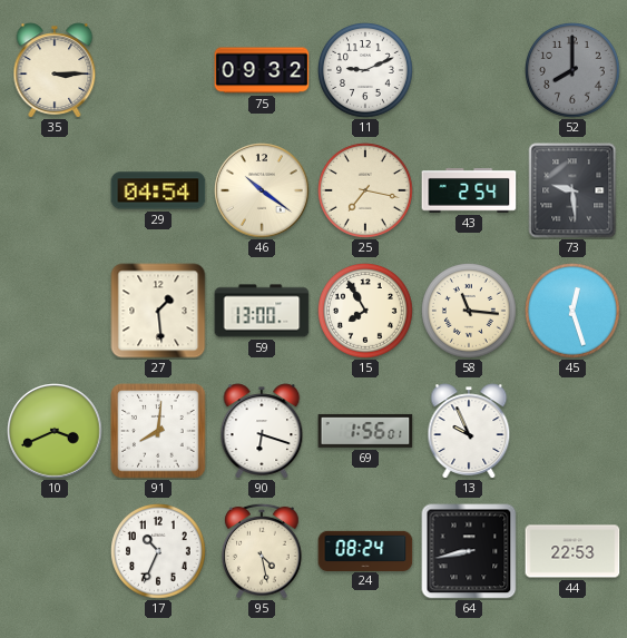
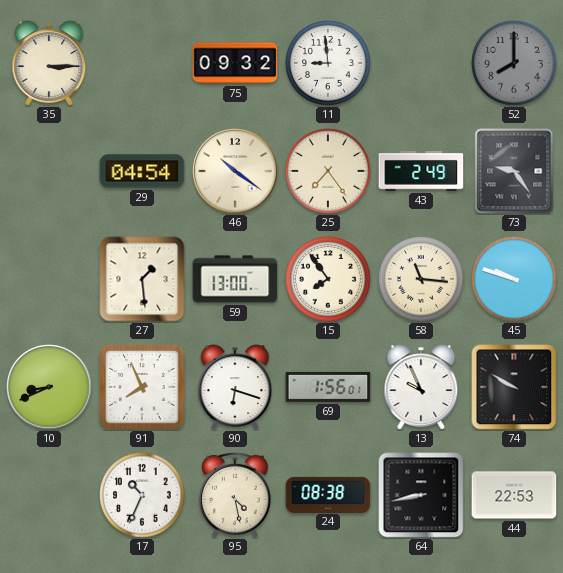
11: 9:11 -> 8:59 (329, 64)
25: 7:17 -> 7:24 (329, 172)
43: 2:54 -> 2:49 (421, 171)
73: 9:29 -> 9:24 (514, 171)
15: 7:55 -> 7:54 (329, 280)
45: 12:27 -> 9:48 (515, 280)
10: 3:41 -> 8:41 (49, 387)
91: 8:01 -> 7:56 (142, 387)
74: none -> 9:50 (514, 387)
24: 08:24 -> 08:38 (328, 494)
